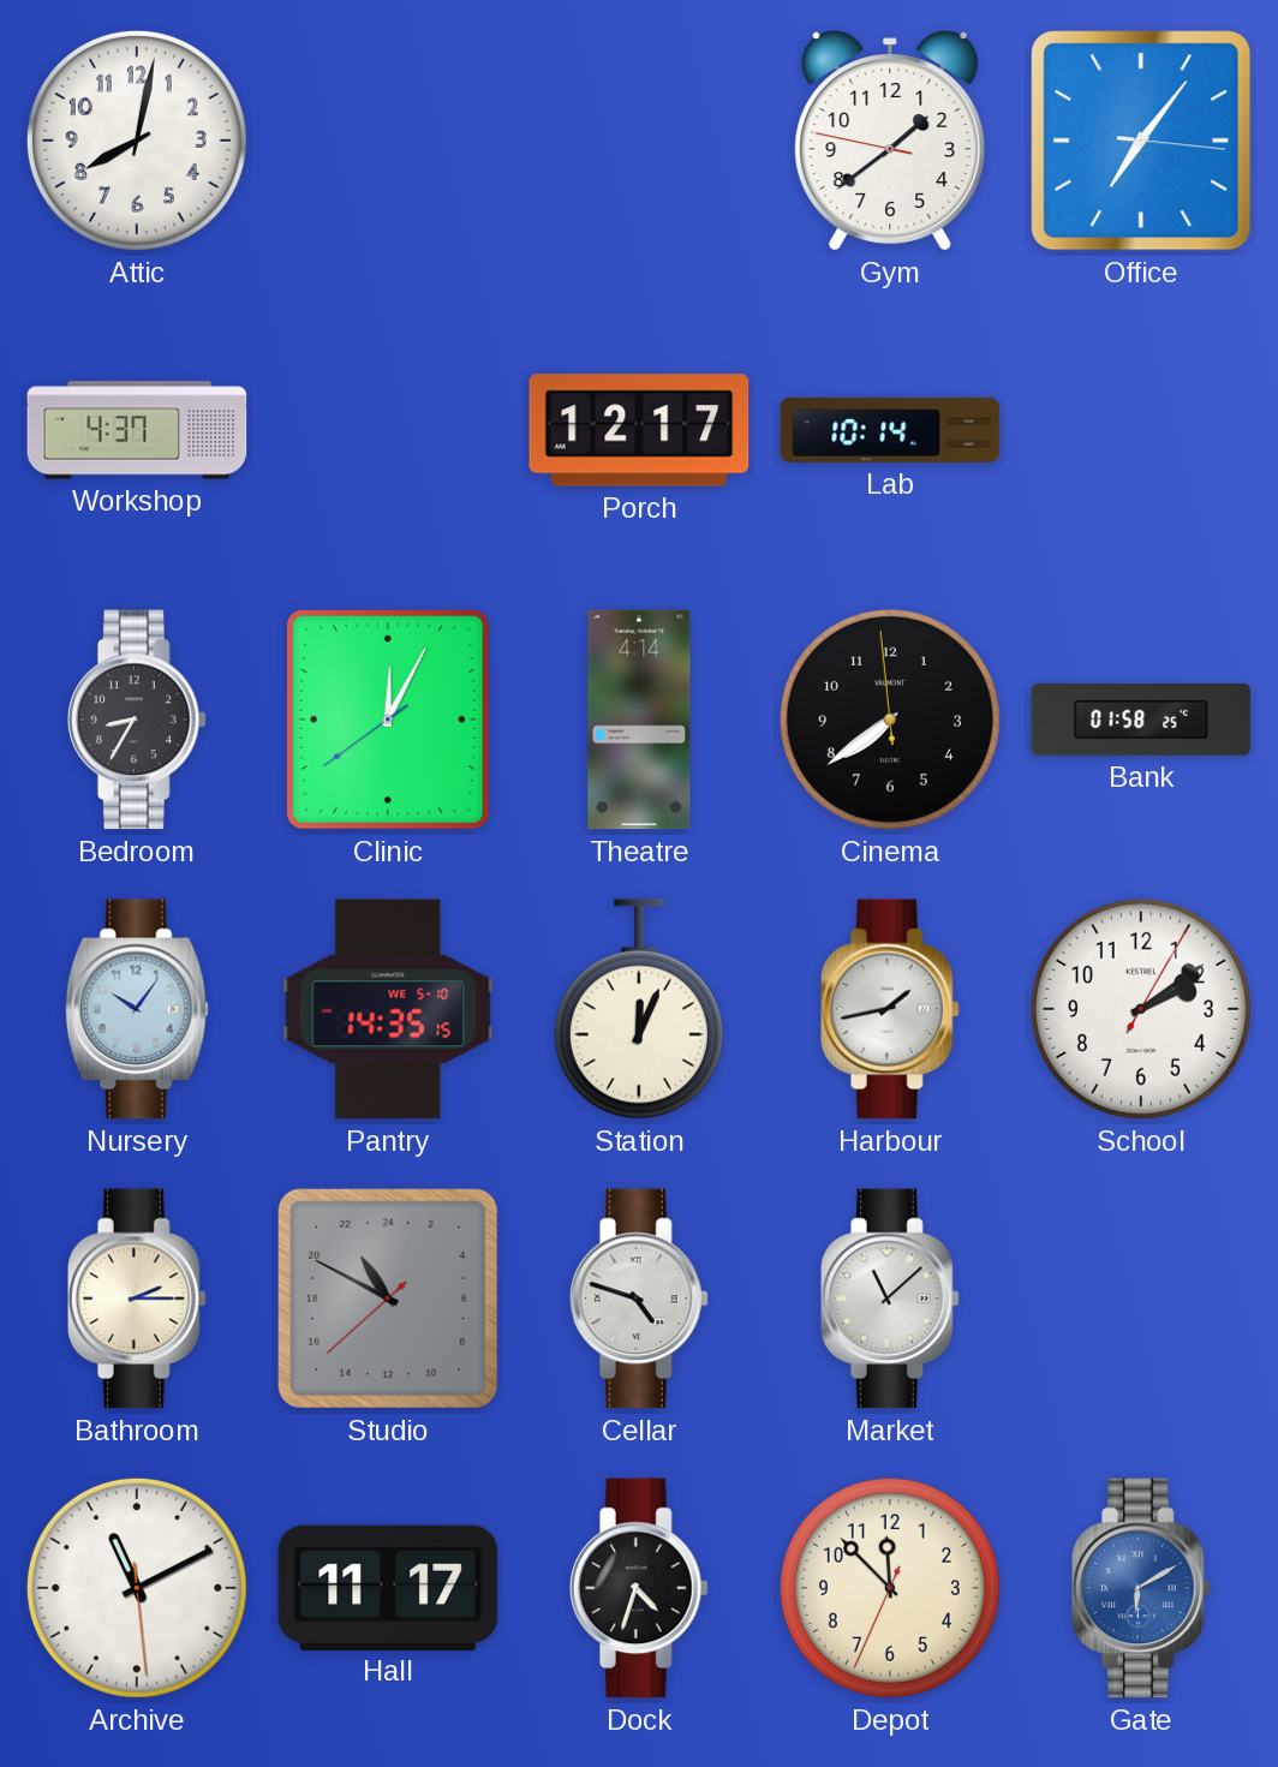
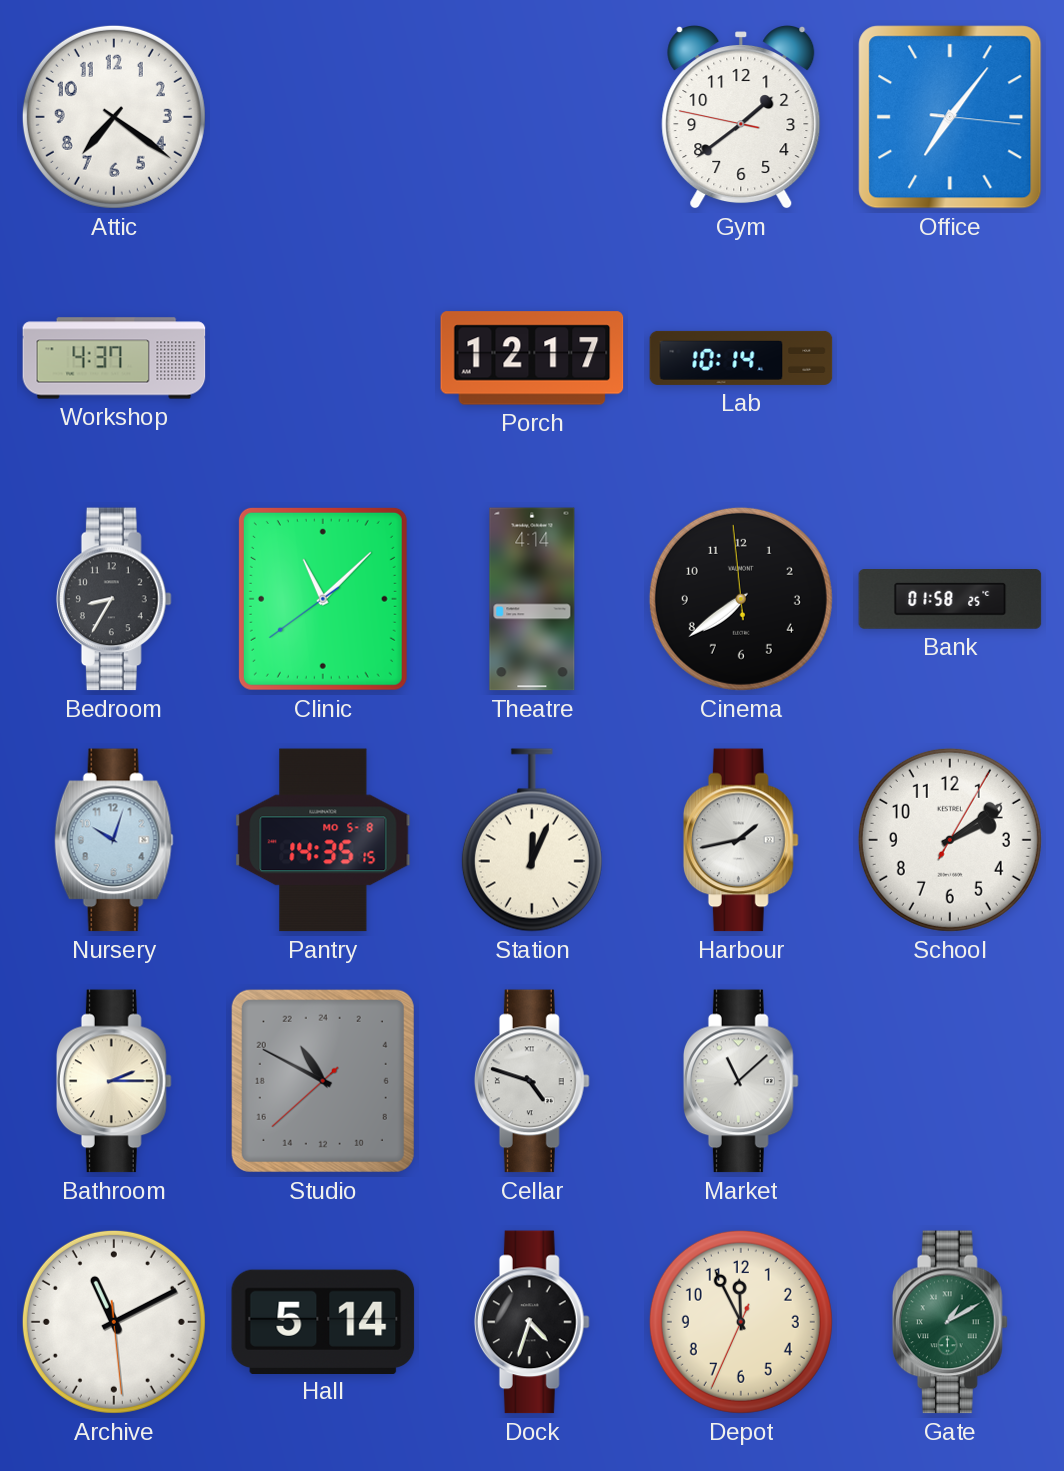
Attic: 8:02 -> 7:21 (114, 117)
Clinic: 12:04 -> 11:07 (323, 599)
Nursery: 10:06 -> 10:03 (114, 840)
Pantry date: WE 5-10 -> MO 5-8 (323, 840)
Hall: 11:17 -> 5:14 (323, 1321)
Depot: 11:52 -> 11:55 (741, 1322)
Gate: 6:10 -> 1:10 (950, 1322)
Gate dial: blue -> green (950, 1322)
